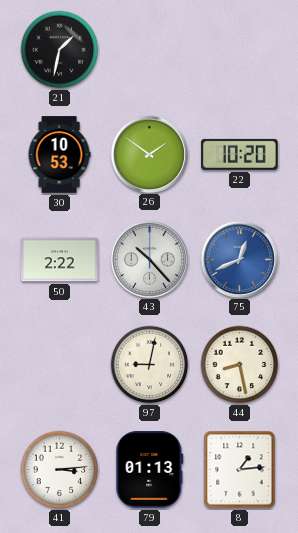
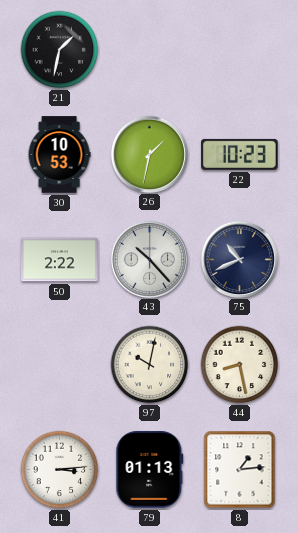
26: 1:51 -> 1:32 (149, 154)
22: 10:20 -> 10:23 (240, 154)
75: 12:41 -> 10:41 (239, 259)
75 dial: blue -> navy (239, 259)
97: 9:02 -> 10:02 (150, 365)
